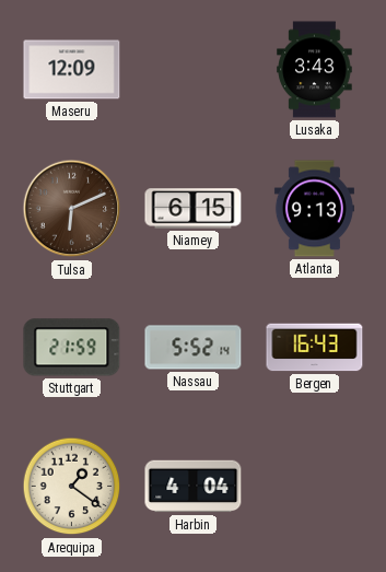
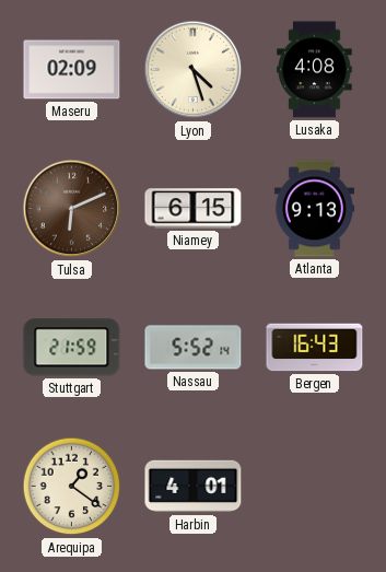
Maseru: 12:09 -> 02:09 (72, 70)
Lyon: none -> 4:27 (194, 70)
Lusaka: 3:43 -> 4:08 (315, 70)
Harbin: 4:04 -> 4:01 (194, 487)
